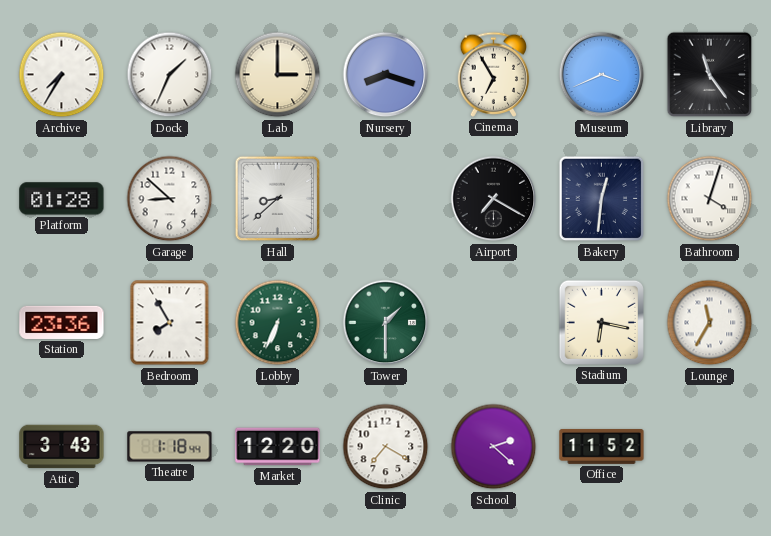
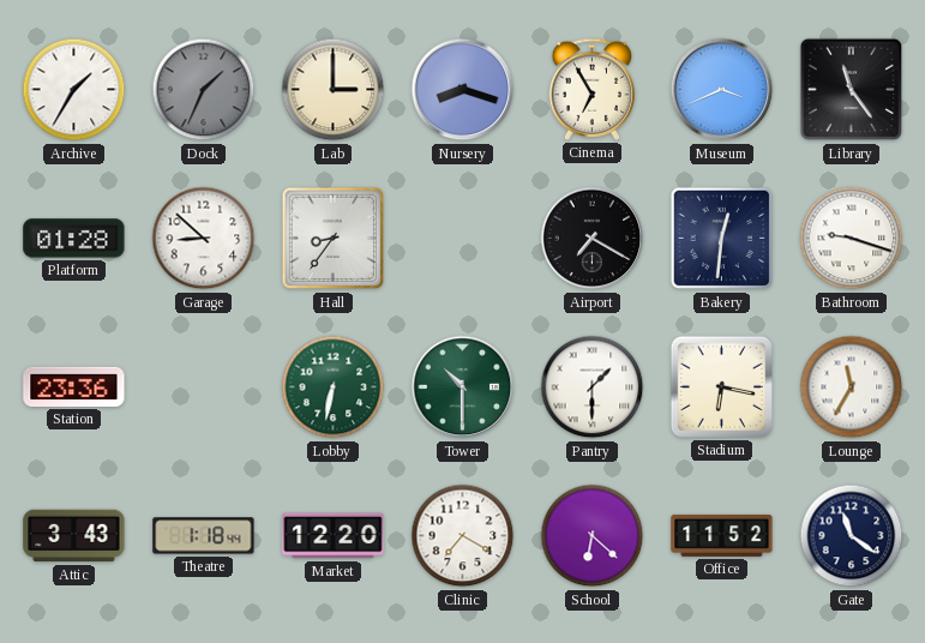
Archive: 7:35 -> 1:35 (74, 90)
Dock dial: white -> grey (204, 90)
Hall: 8:38 -> 8:36 (334, 239)
Bathroom: 4:03 -> 9:18 (852, 239)
Bedroom: 7:55 -> none (170, 323)
Lobby: 6:34 -> 6:32 (334, 387)
Tower: 1:30 -> 10:30 (463, 387)
Pantry: none -> 1:30 (593, 387)
School: 2:22 -> 6:22 (593, 536)
Gate: none -> 11:21 (852, 536)
